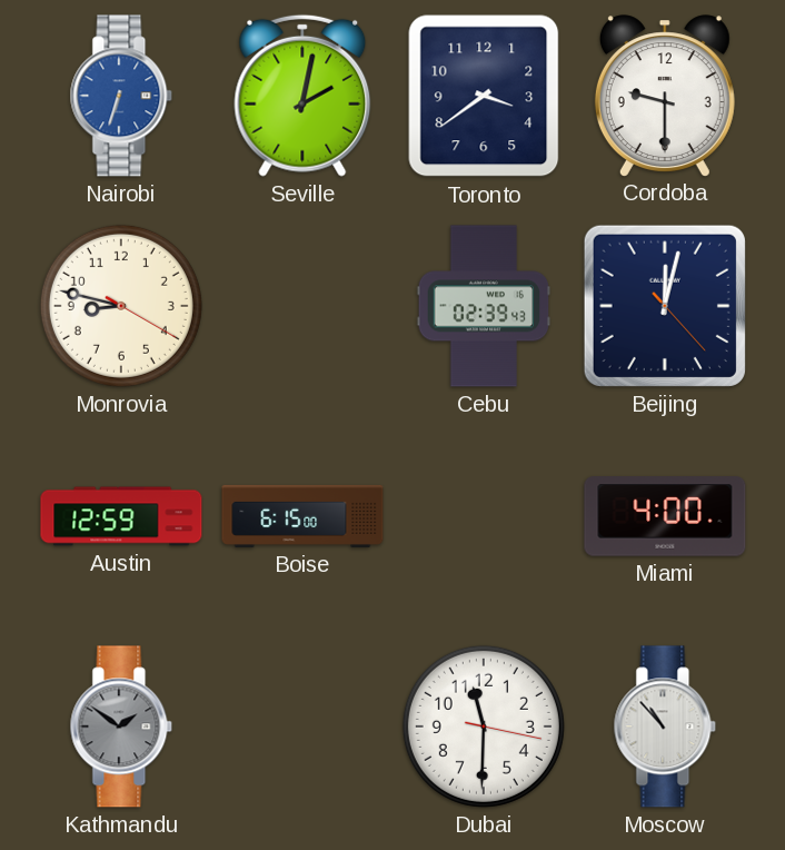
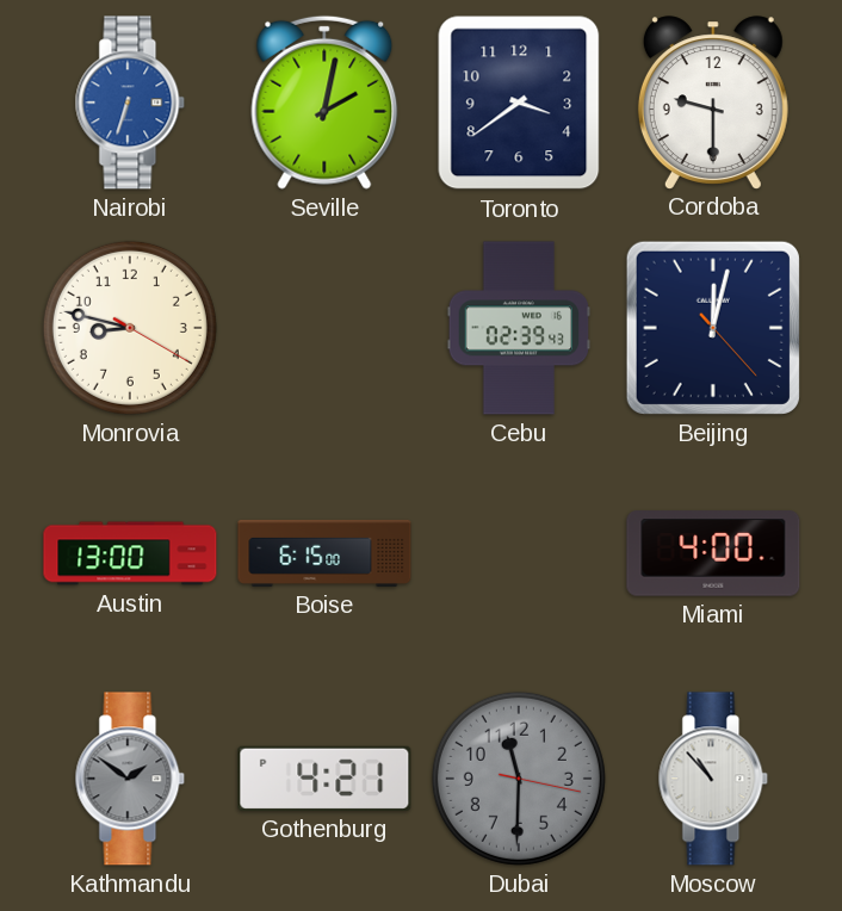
Austin: 12:59 -> 13:00 (130, 553)
Gothenburg: none -> 4:21 (324, 779)
Dubai dial: white -> grey (519, 779)
